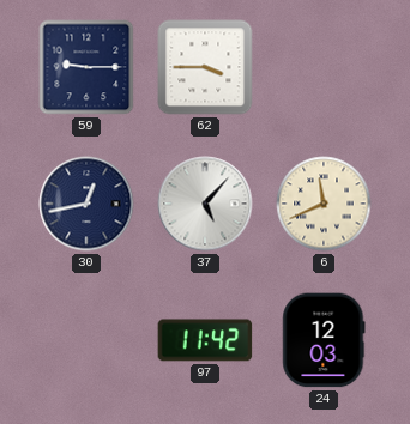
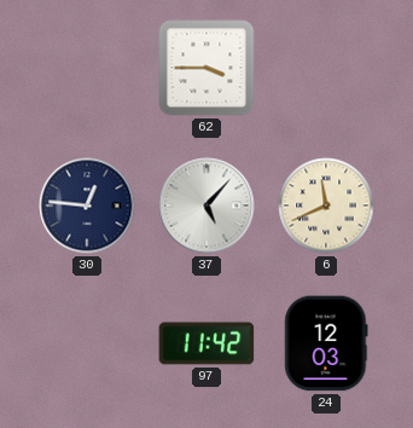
59: 9:15 -> none (86, 67)
30: 12:43 -> 12:46 (87, 206)
